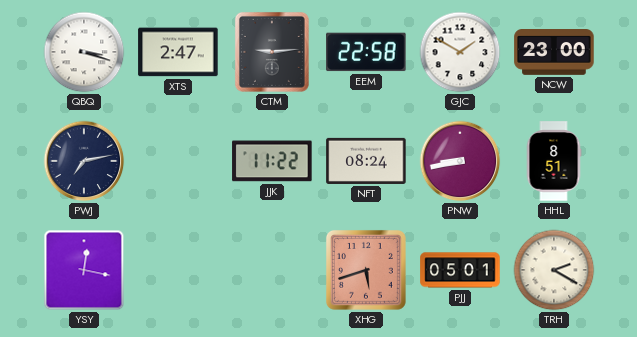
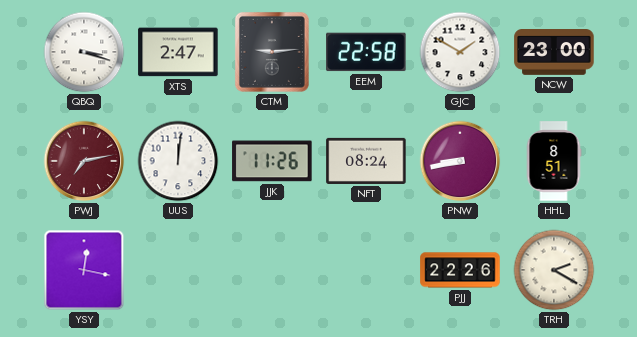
PWJ dial: navy -> burgundy (84, 161)
UUS: none -> 12:01 (178, 161)
JJK: 11:22 -> 11:26 (272, 161)
XHG: 5:42 -> none (366, 270)
PJJ: 05:01 -> 22:26 (460, 270)
